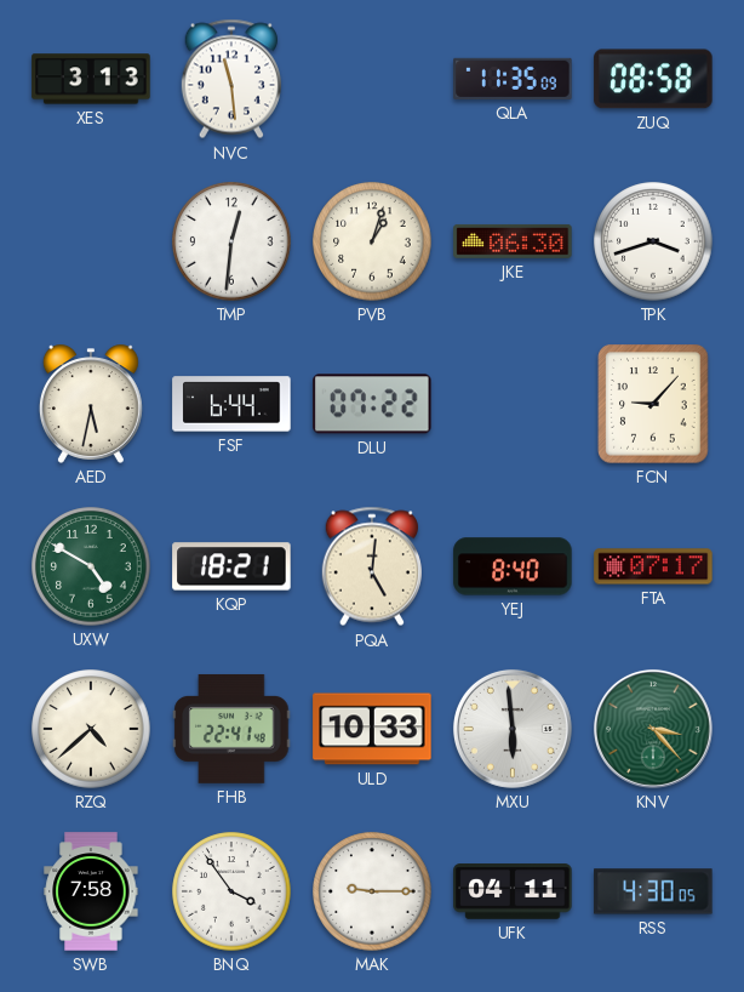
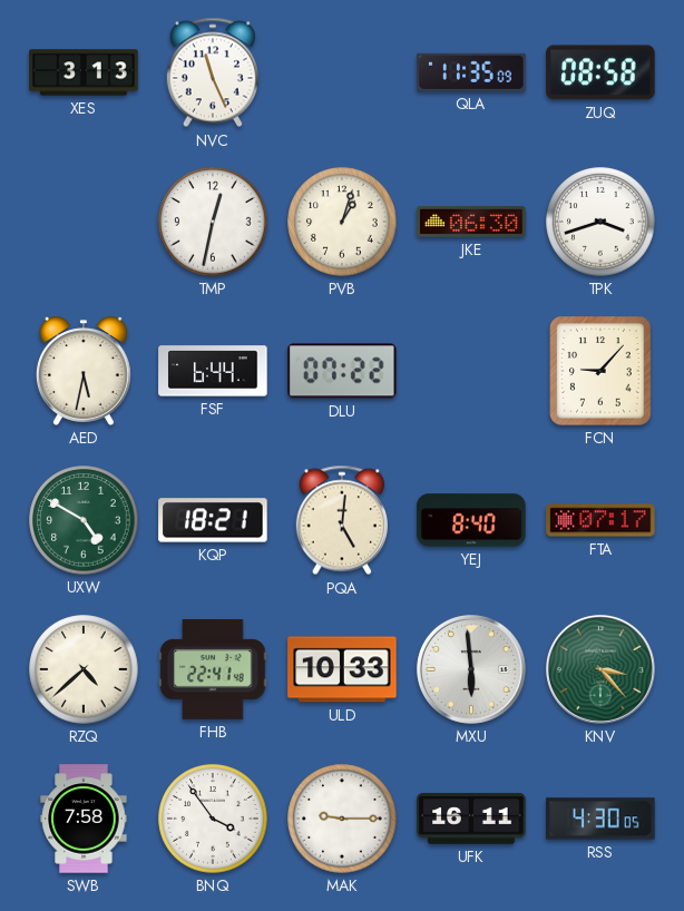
NVC: 11:29 -> 11:26 (213, 72)
TMP: 12:31 -> 12:32 (213, 222)
UFK: 04:11 -> 16:11 (471, 819)
